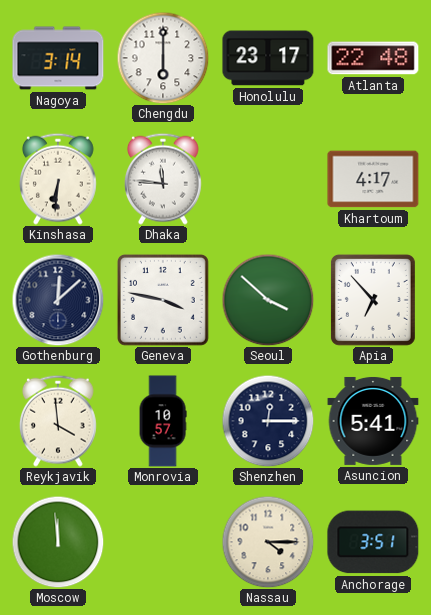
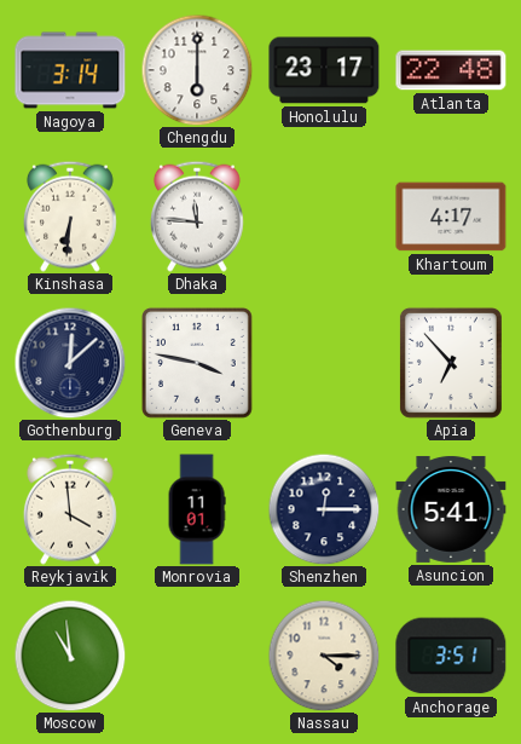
Seoul: 3:52 -> none (268, 300)
Monrovia: 10:57 -> 11:01 (197, 509)
Moscow: 11:59 -> 10:59 (70, 656)
